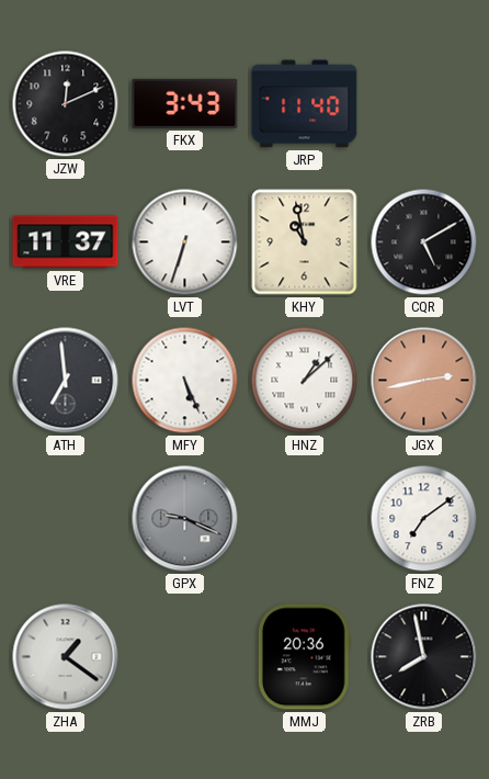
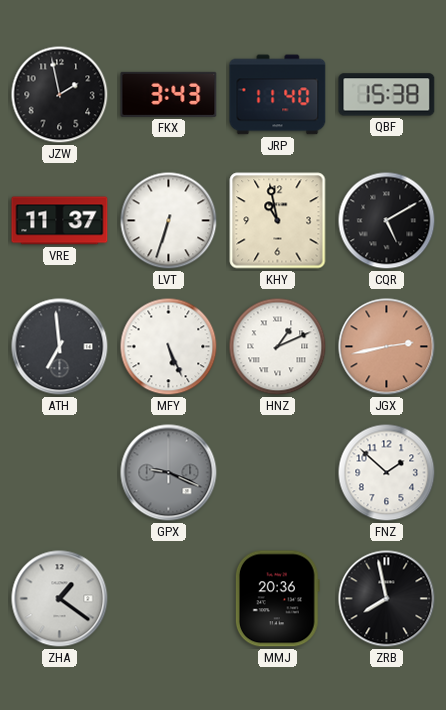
JZW: 12:11 -> 1:58 (60, 95)
QBF: none -> 15:38 (387, 95)
HNZ: 1:08 -> 1:11 (278, 347)
FNZ: 7:09 -> 1:52 (387, 473)
